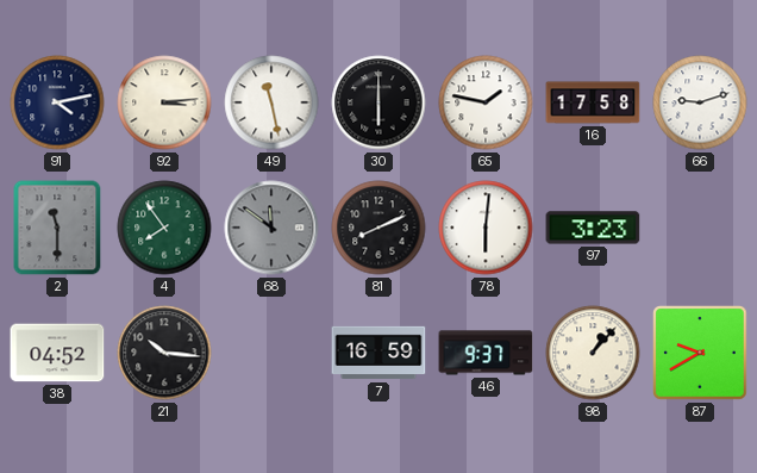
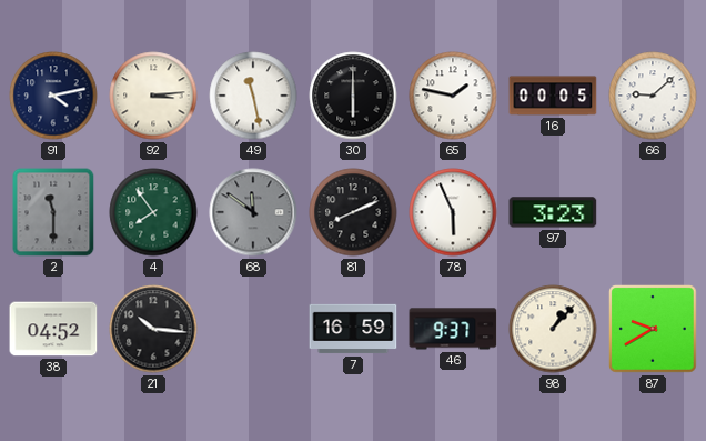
16: 17:58 -> 00:05 (553, 96)
66: 9:12 -> 9:08 (653, 96)
78: 6:01 -> 5:56 (453, 212)
